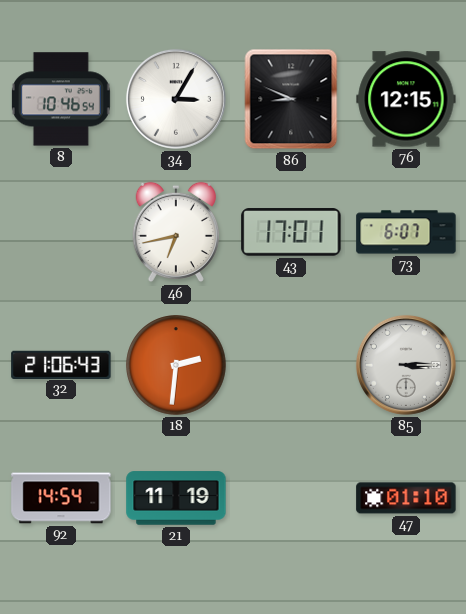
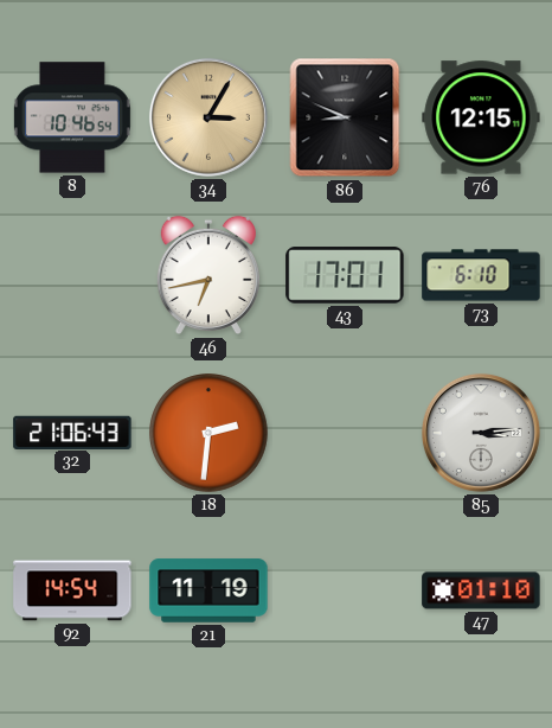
34 dial: white -> champagne (208, 117)
73: 6:07 -> 6:10 (481, 275)
85: 3:15 -> 3:14 (481, 433)
